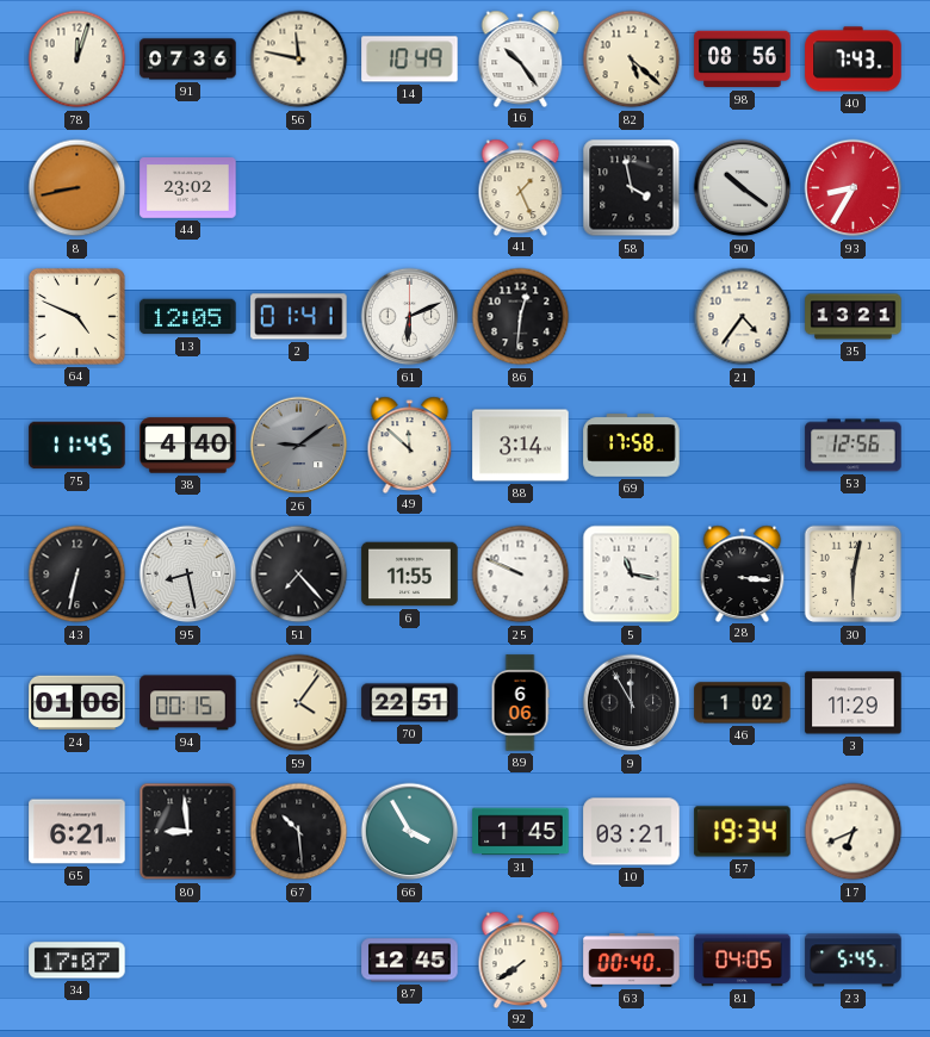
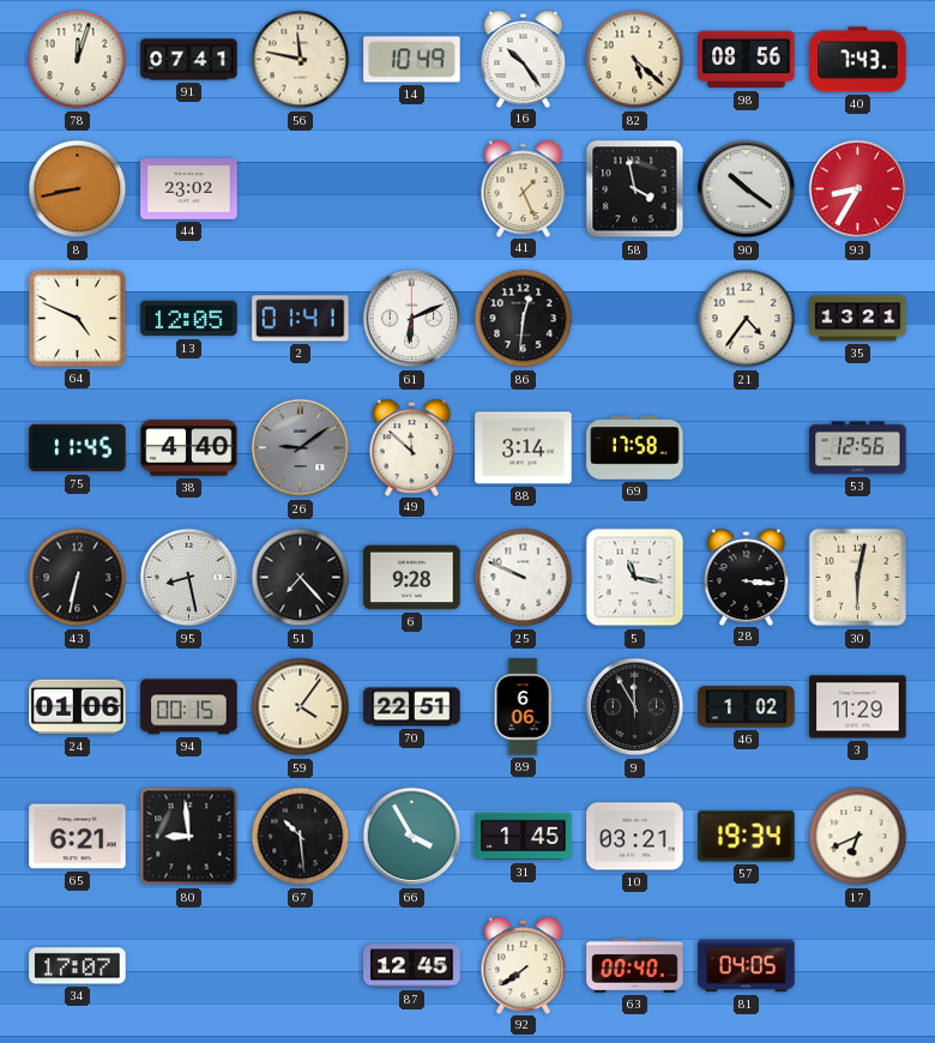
91: 07:36 -> 07:41 (189, 60)
6: 11:55 -> 9:28 (412, 578)
23: 5:45 -> none (854, 961)
